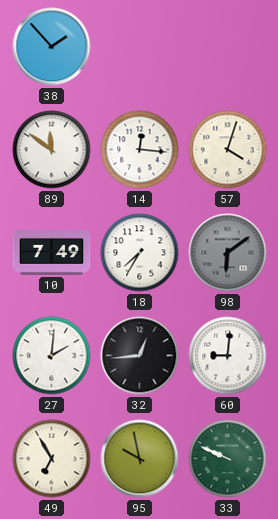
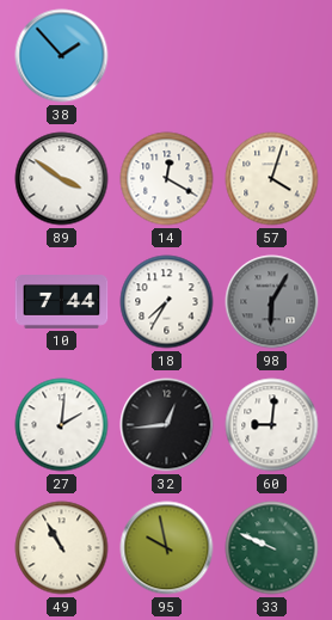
89: 11:51 -> 3:51 (62, 179)
14: 12:16 -> 12:20 (167, 179)
10: 7:49 -> 7:44 (62, 302)
98: 6:09 -> 6:05 (272, 302)
49: 6:55 -> 10:55 (62, 548)
